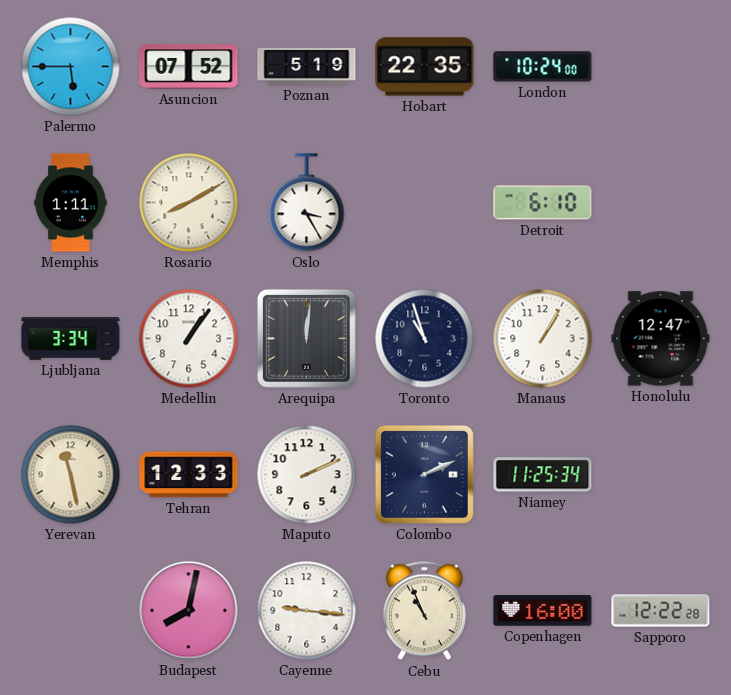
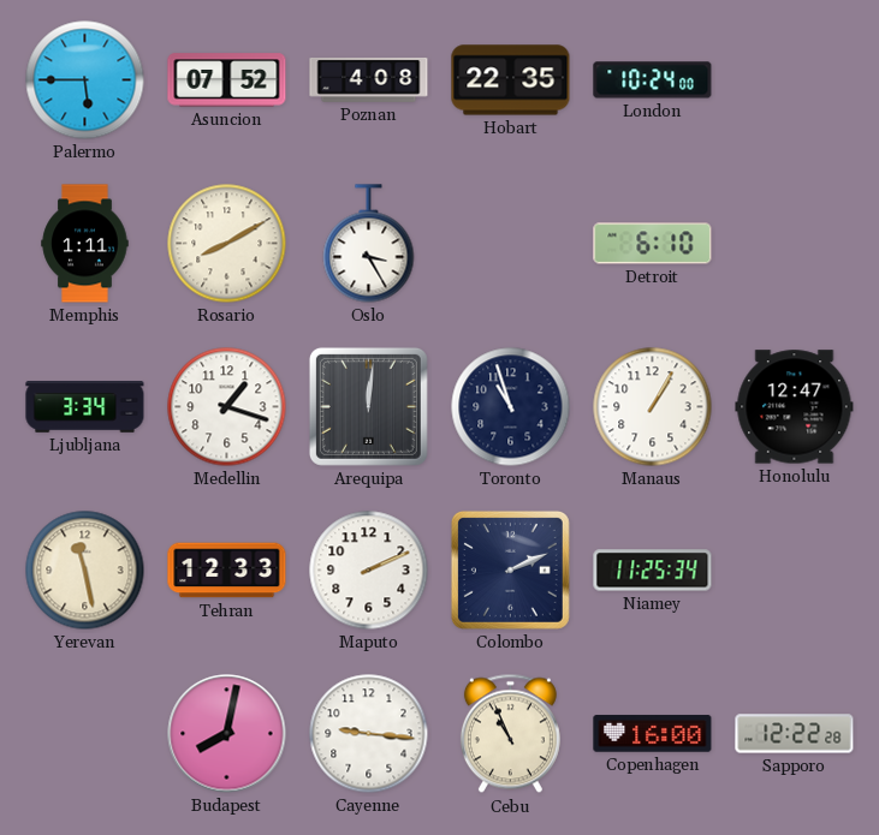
Poznan: 5:19 -> 4:08 (369, 80)
Medellin: 1:06 -> 1:18 (227, 407)
